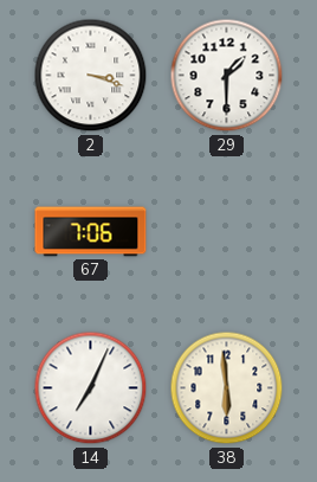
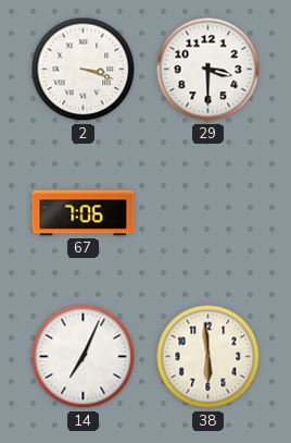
29: 1:30 -> 3:30 (208, 70)
